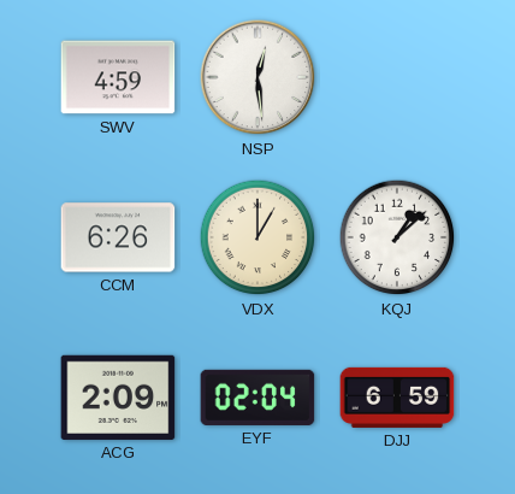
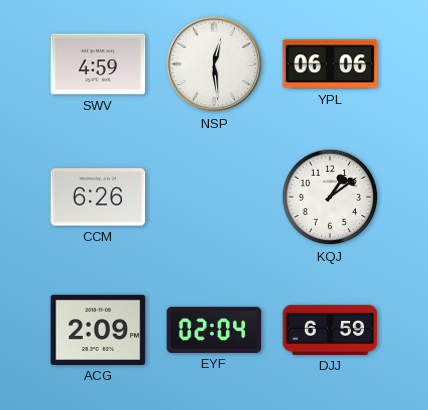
YPL: none -> 06:06 (330, 64)
VDX: 1:00 -> none (257, 237)
KQJ: 1:08 -> 1:09 (330, 197)
